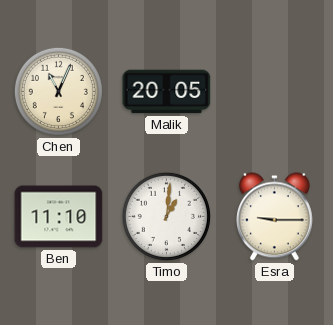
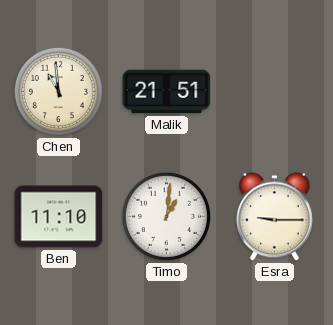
Chen: 11:04 -> 10:59 (58, 91)
Malik: 20:05 -> 21:51 (167, 92)
